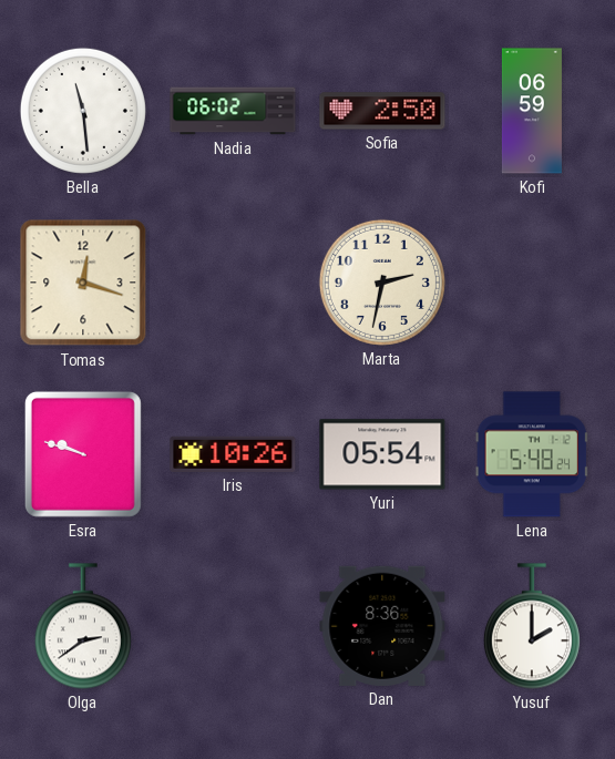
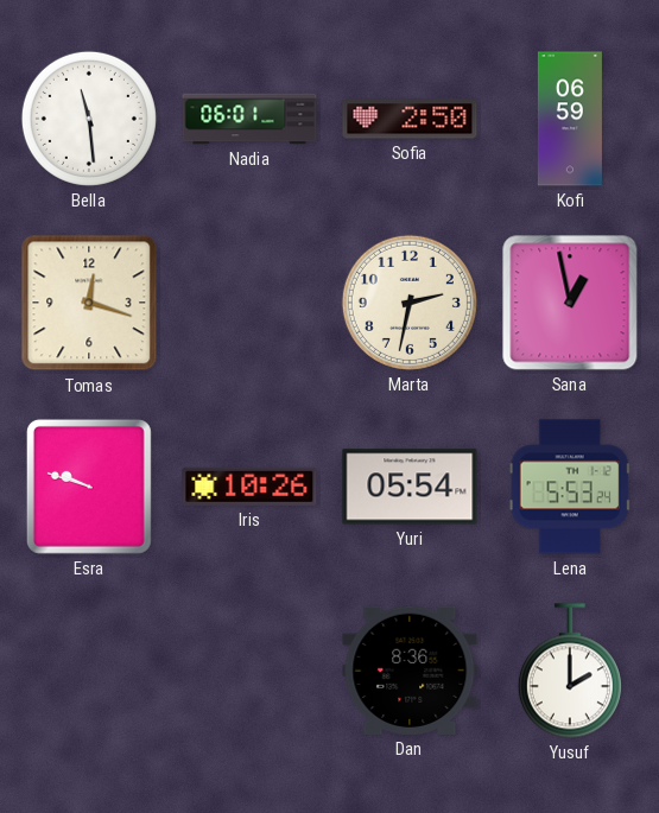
Nadia: 06:02 -> 06:01 (249, 119)
Sana: none -> 12:58 (570, 303)
Lena: 5:48 -> 5:53 (570, 487)
Olga: 2:39 -> none (83, 626)
